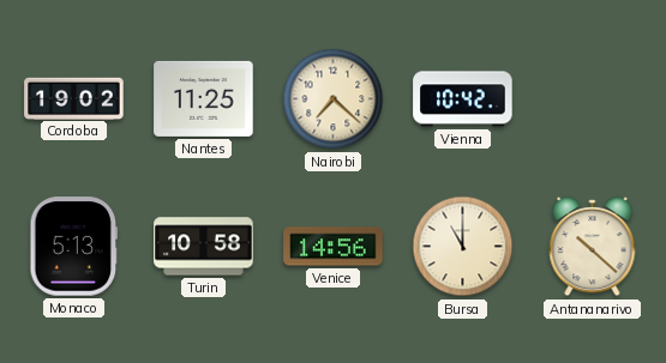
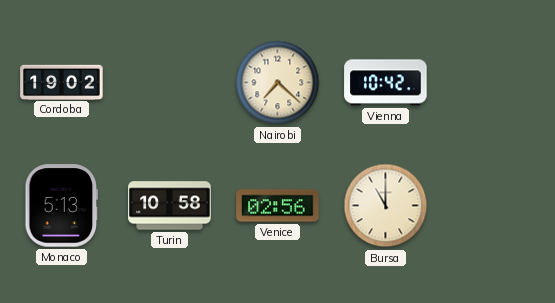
Nantes: 11:25 -> none (204, 98)
Venice: 14:56 -> 02:56 (278, 206)
Antananarivo: 10:22 -> none (593, 247)
